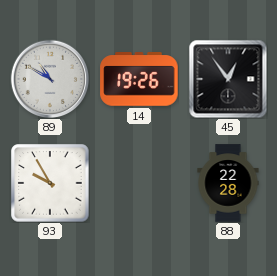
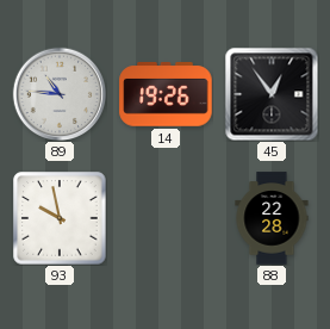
89: 10:50 -> 10:46 (60, 94)
93: 9:55 -> 9:58 (60, 218)
